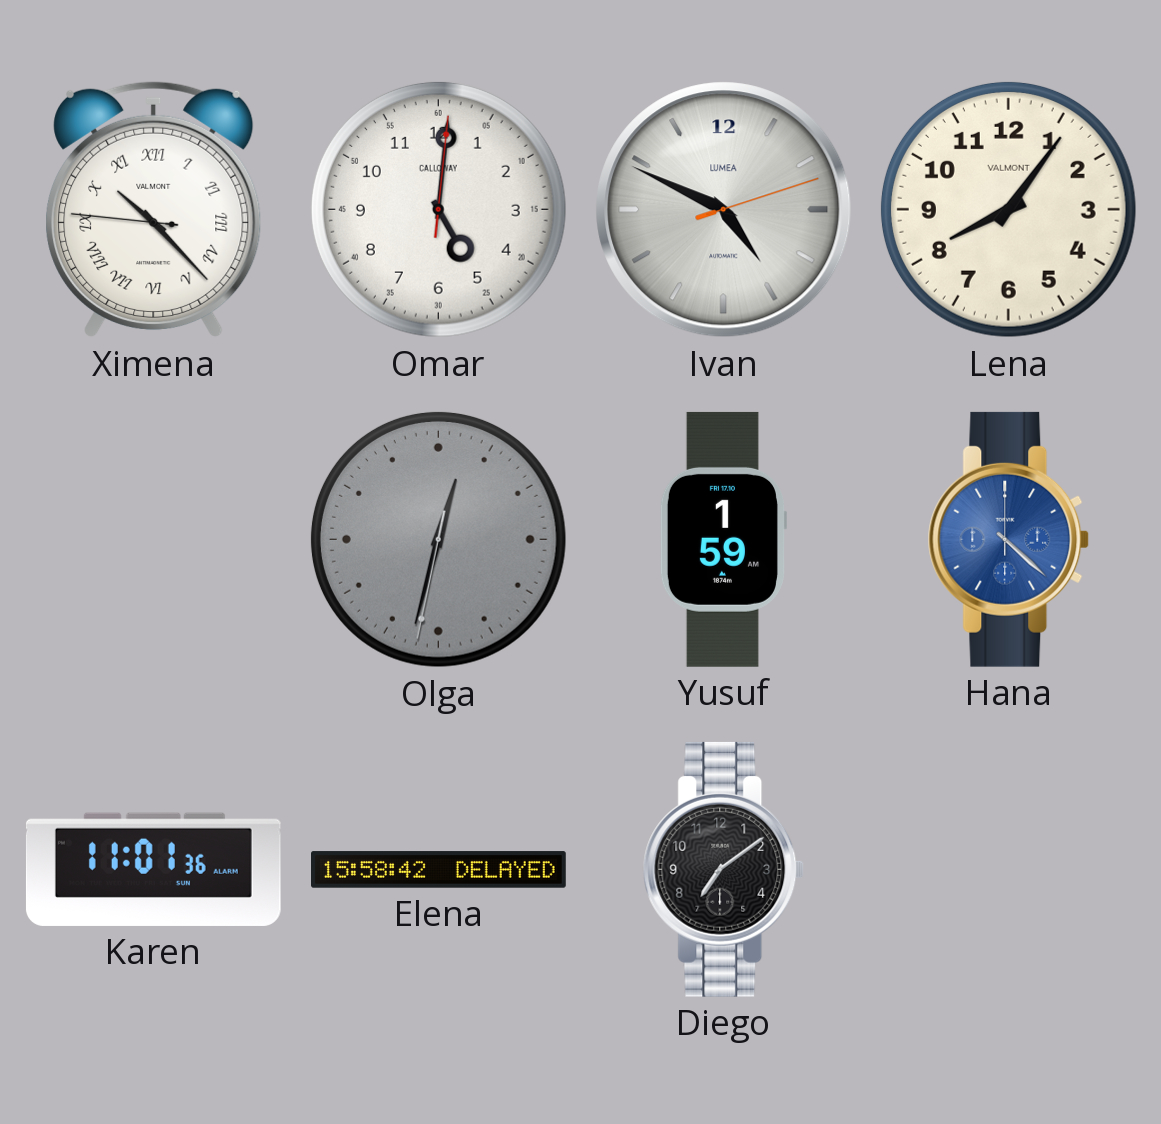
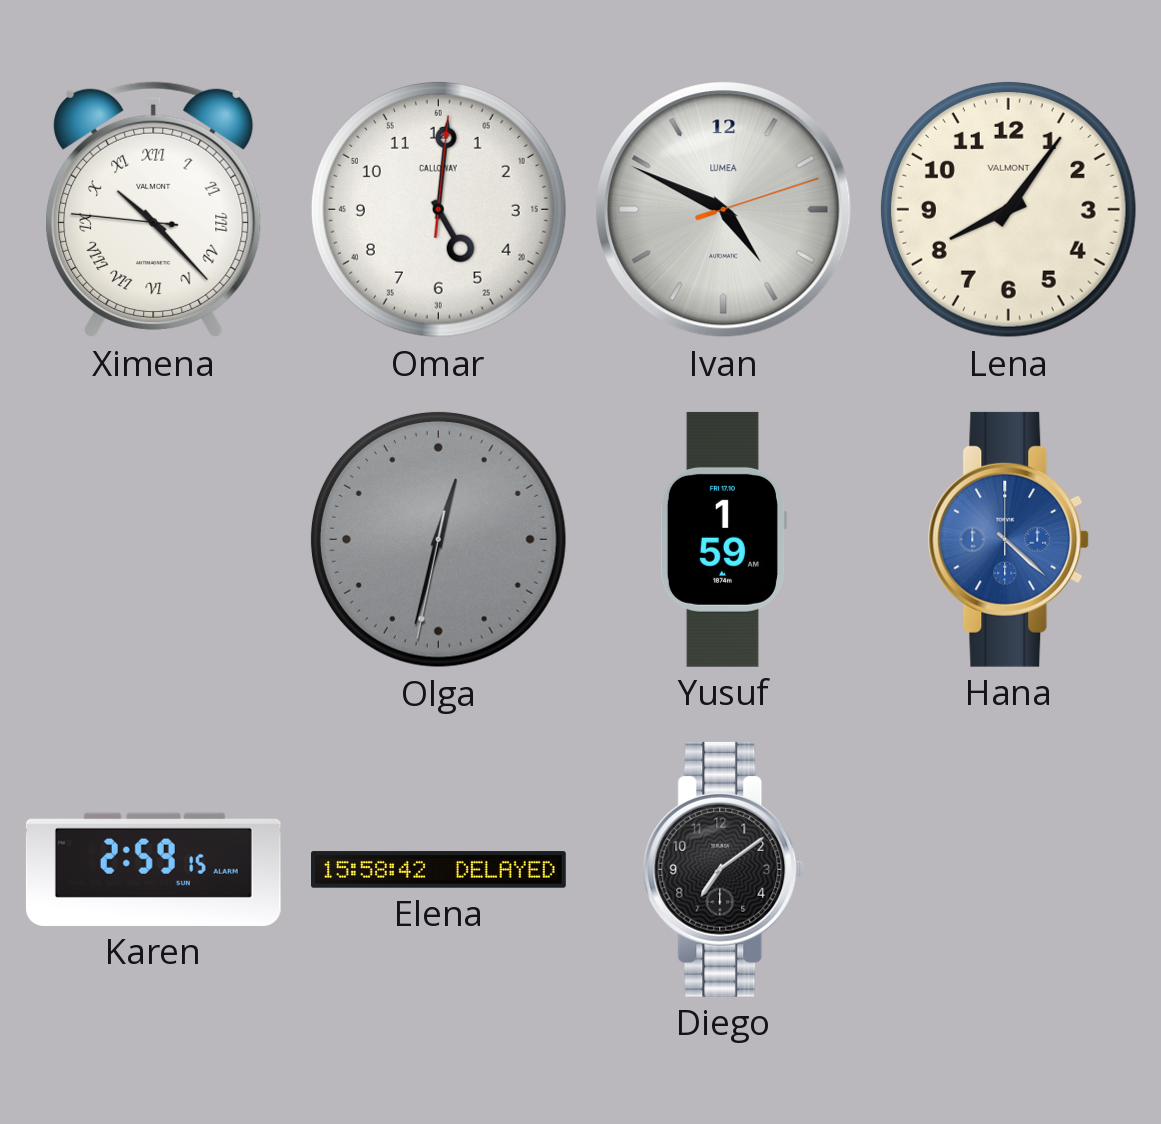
Karen: 11:01 -> 2:59 (153, 869)
